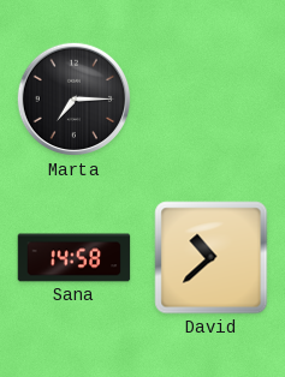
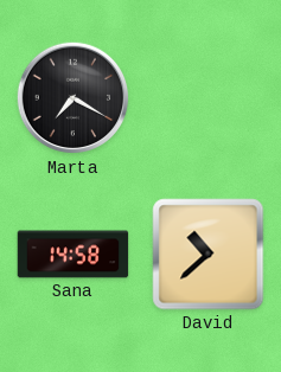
Marta: 7:15 -> 7:20 (74, 98)
